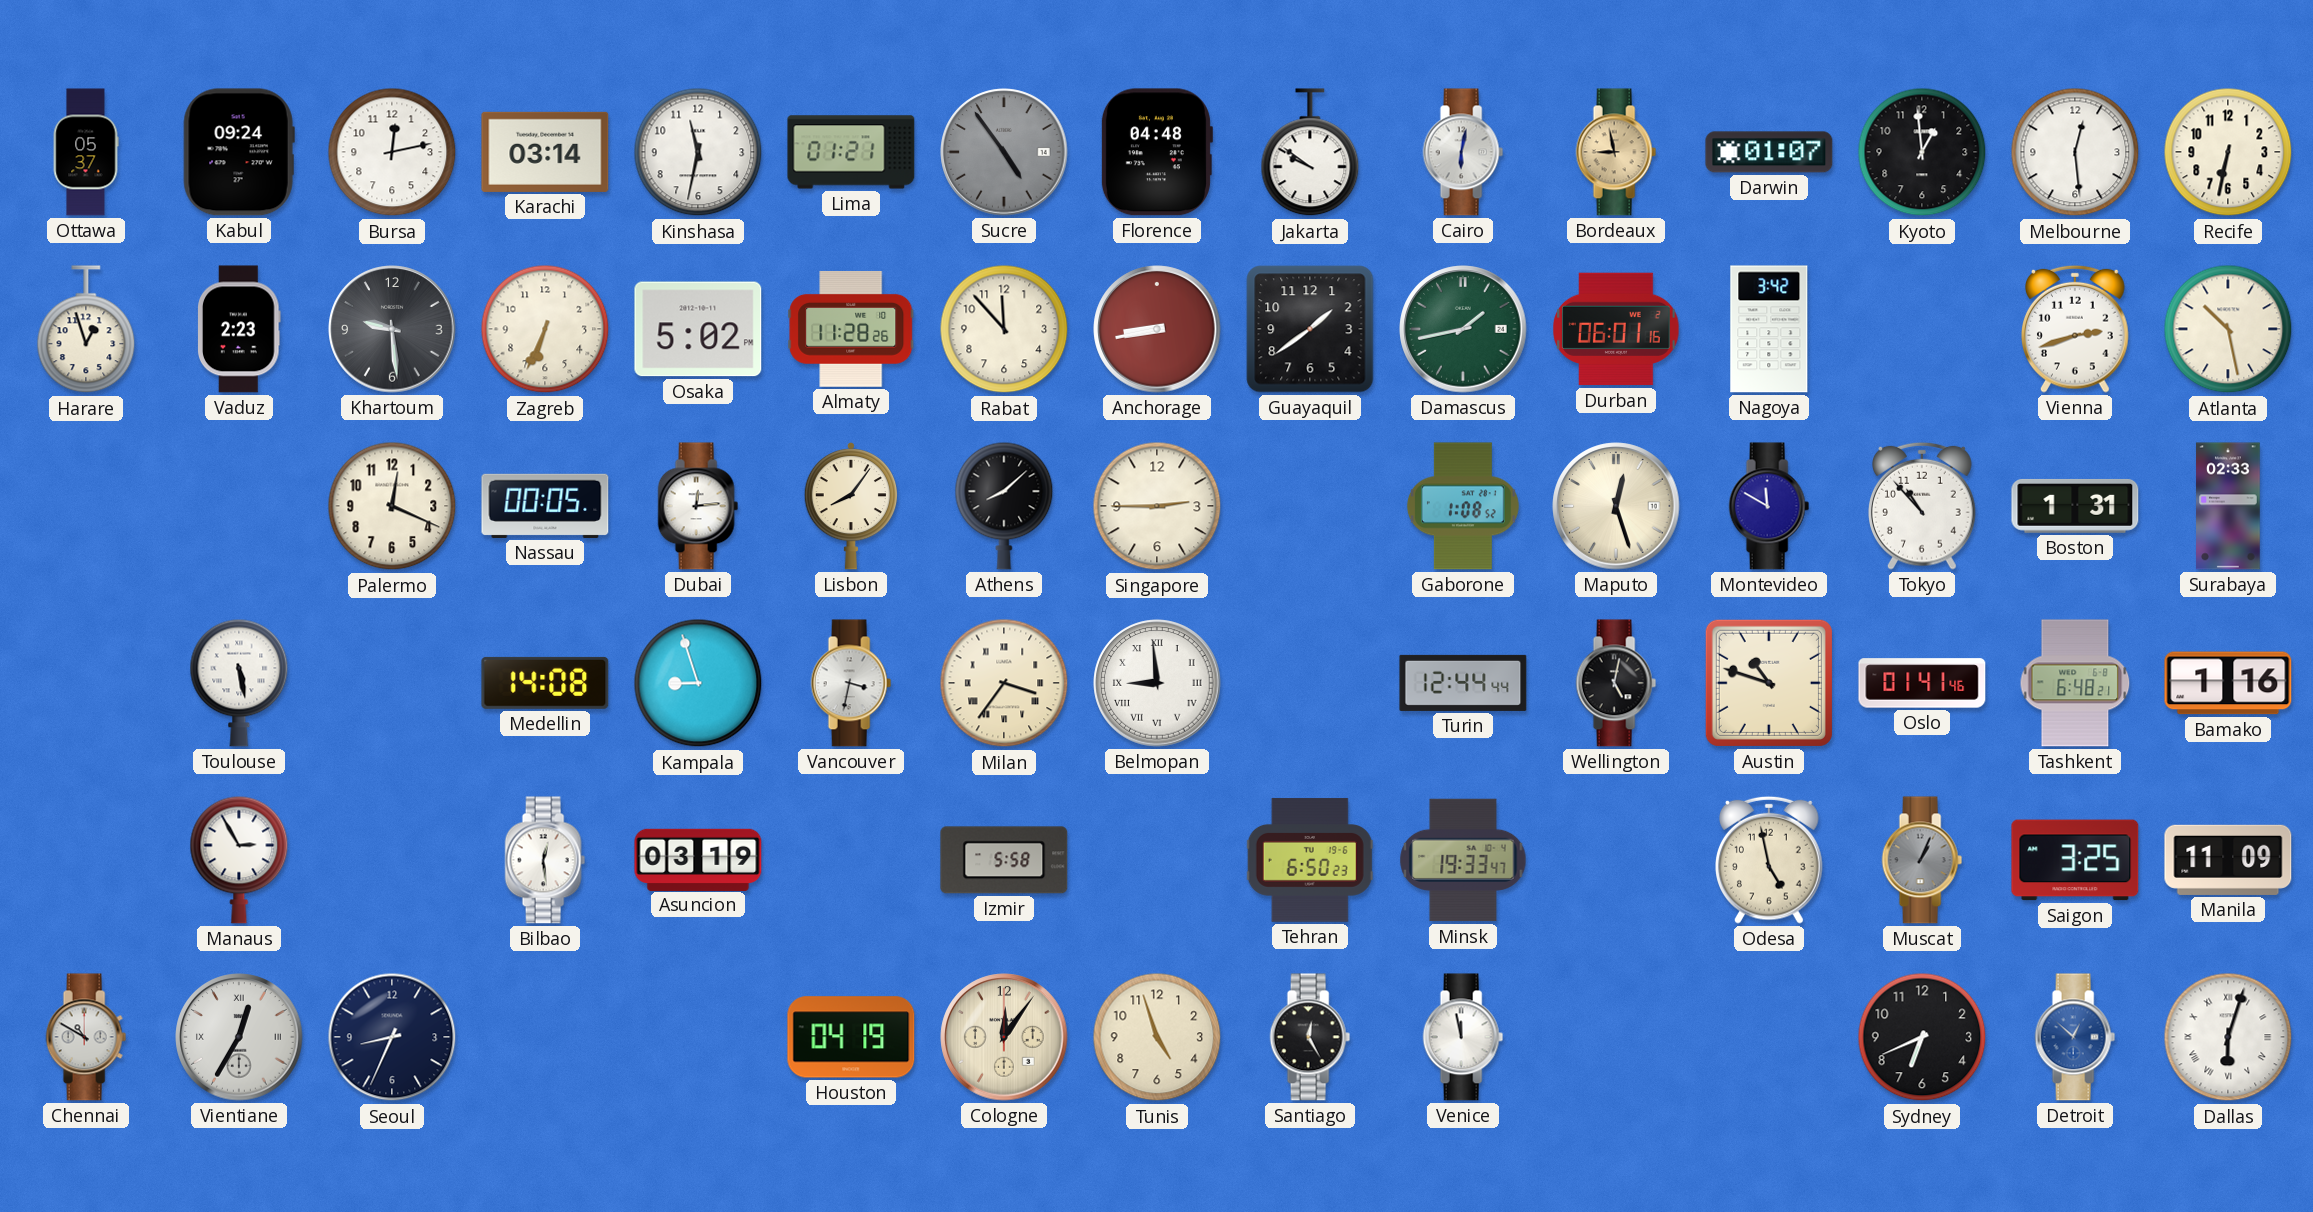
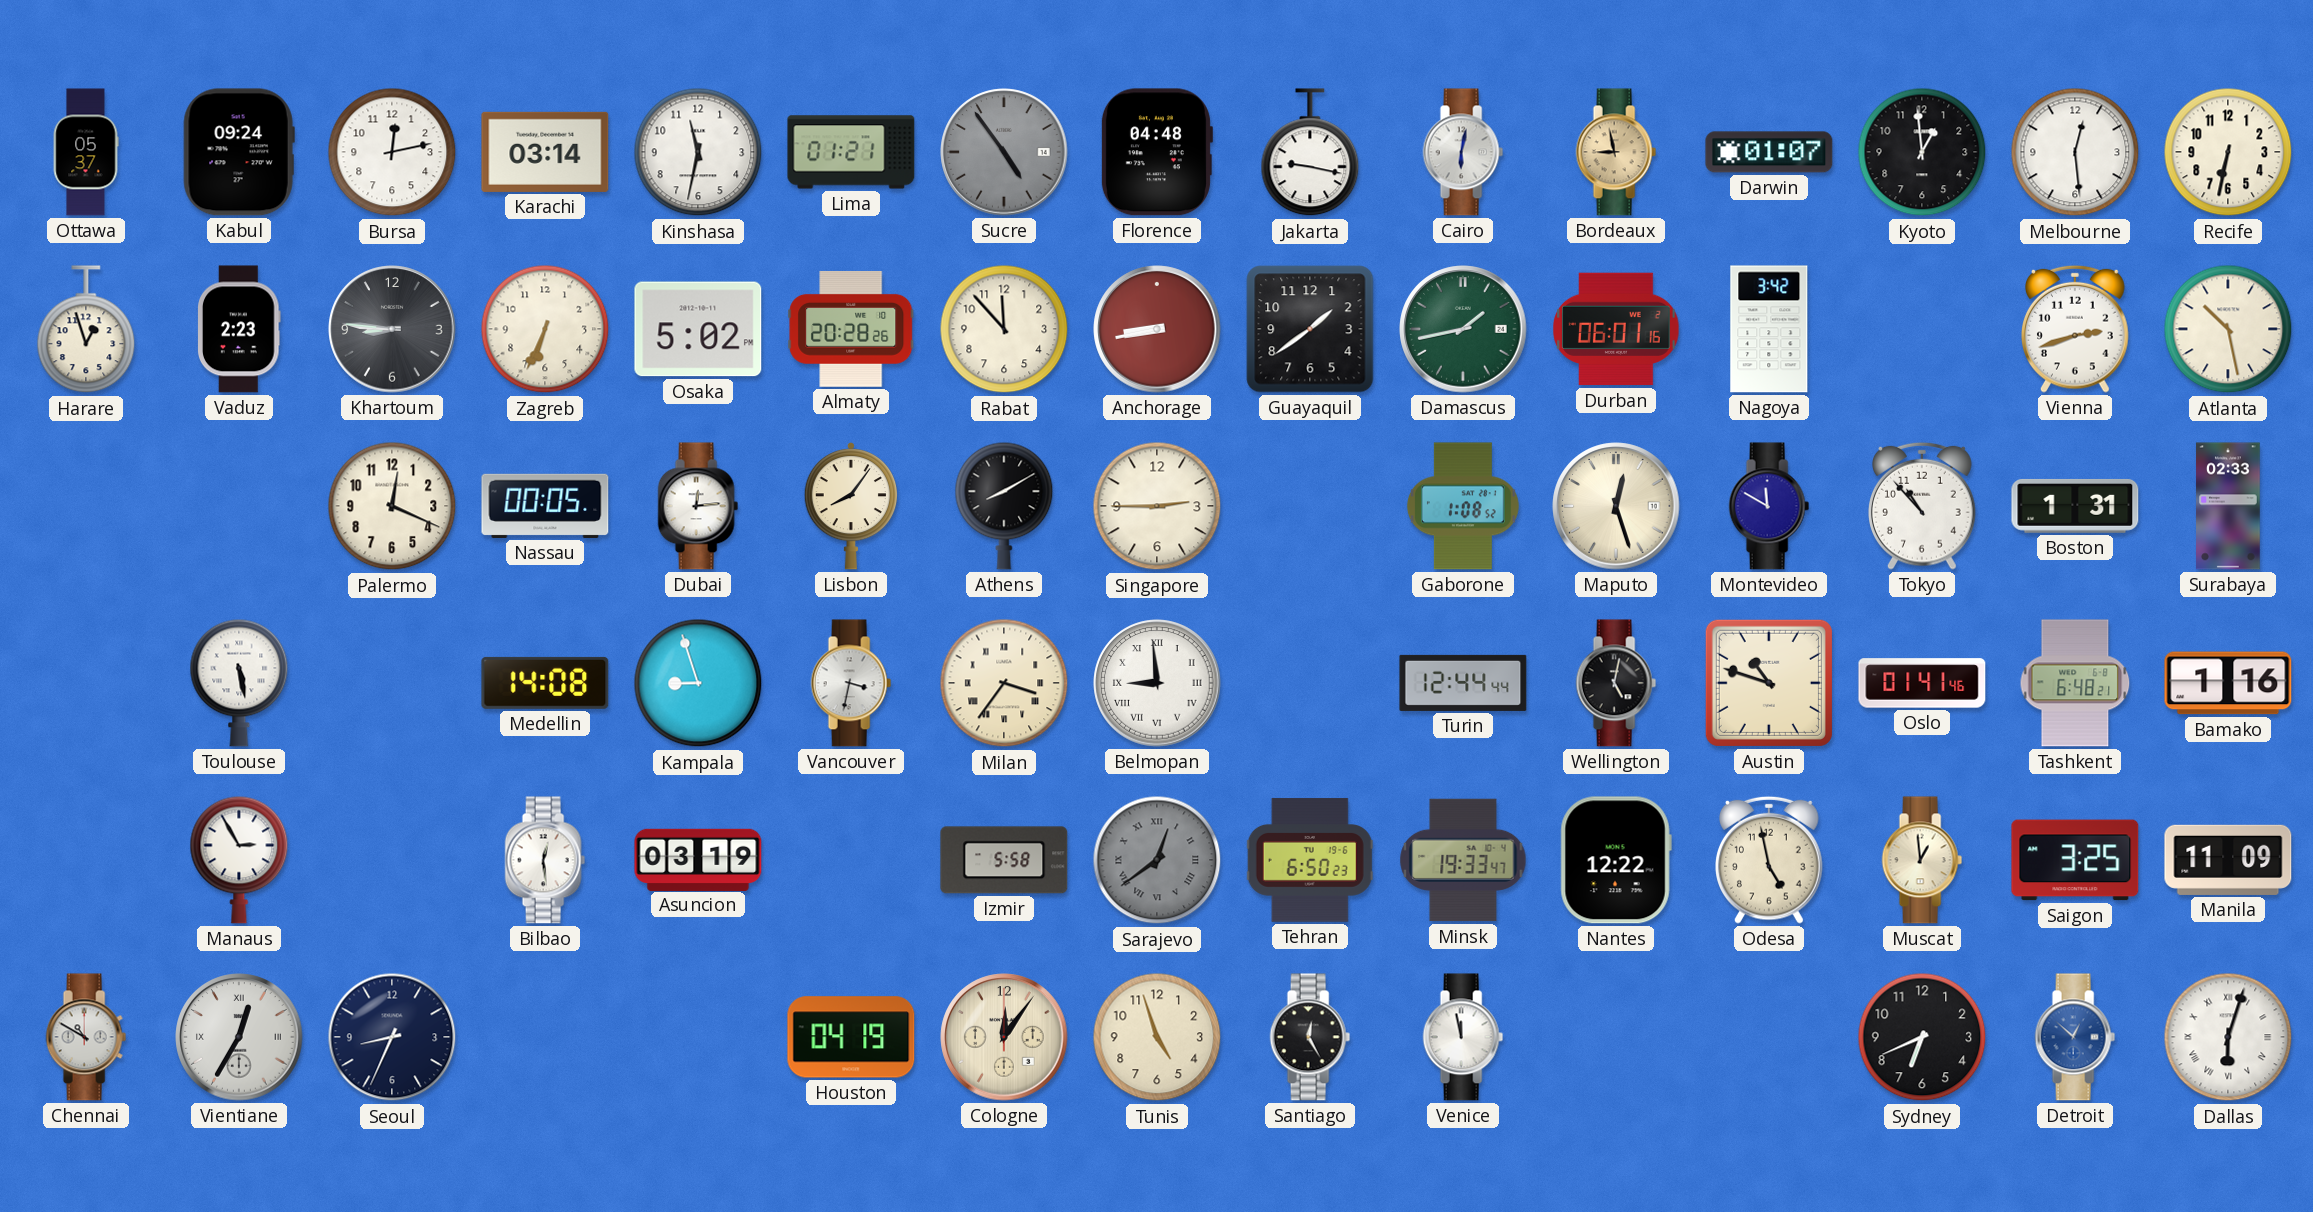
Jakarta: 9:51 -> 9:17 (1310, 153)
Khartoum: 9:29 -> 8:46 (392, 329)
Almaty: 11:28 -> 20:28 (851, 329)
Athens: 8:08 -> 8:10 (1004, 506)
Sarajevo: none -> 12:39 (1157, 860)
Nantes: none -> 12:22 (1616, 860)
Muscat: 1:04 -> 12:59 (1922, 860)
Muscat dial: grey -> cream (1922, 860)
